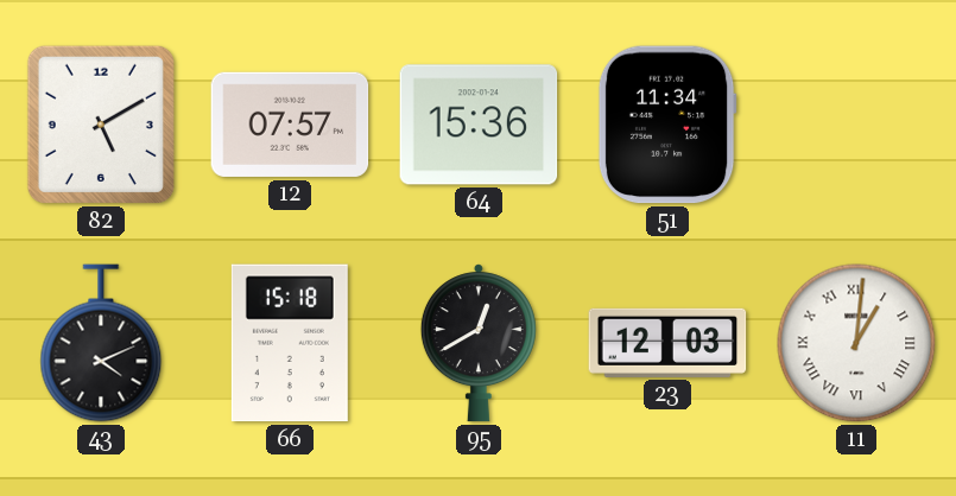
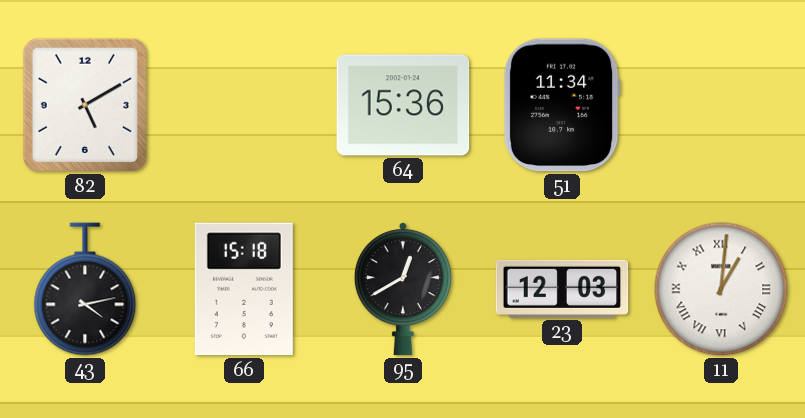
12: 07:57 -> none (290, 125)
43: 4:11 -> 4:13 (85, 289)
